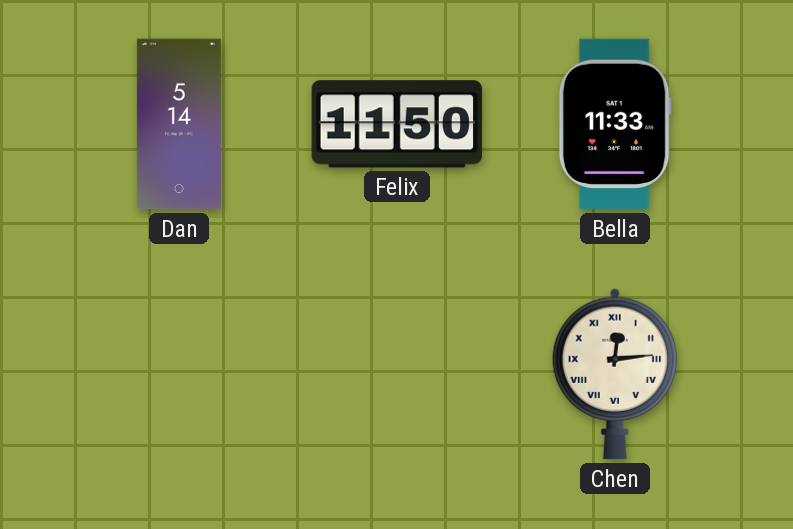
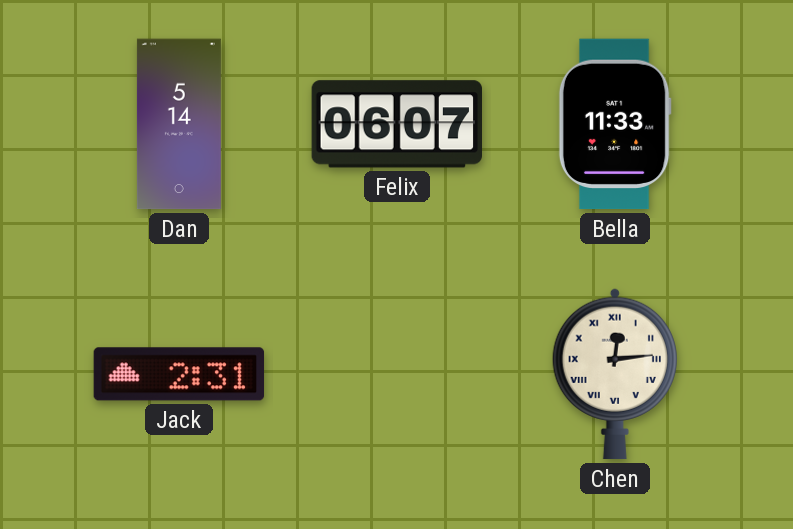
Felix: 11:50 -> 06:07 (396, 124)
Jack: none -> 2:31 (179, 374)
